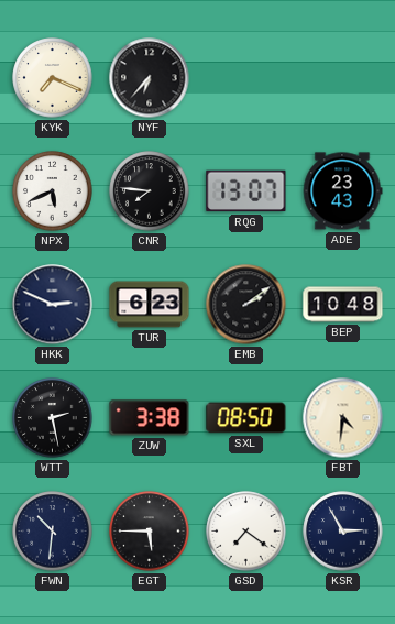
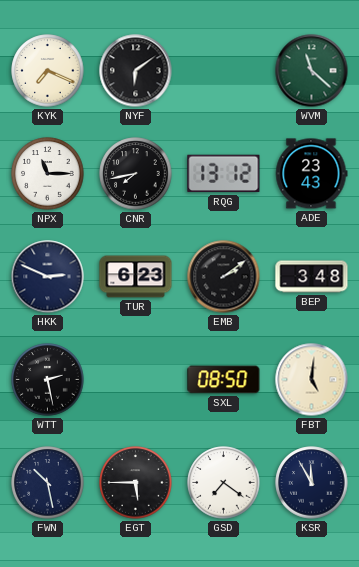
NYF: 6:37 -> 6:09 (136, 71)
WVM: none -> 11:22 (312, 71)
NPX: 5:41 -> 11:15 (48, 174)
CNR: 7:46 -> 7:43 (136, 174)
RQG: 13:07 -> 13:12 (224, 174)
BEP: 10:48 -> 3:48 (312, 277)
ZUW: 3:38 -> none (150, 418)
FBT: 4:31 -> 5:01 (312, 380)
FWN: 10:31 -> 10:28 (48, 483)
KSR: 2:55 -> 11:55 (312, 483)
